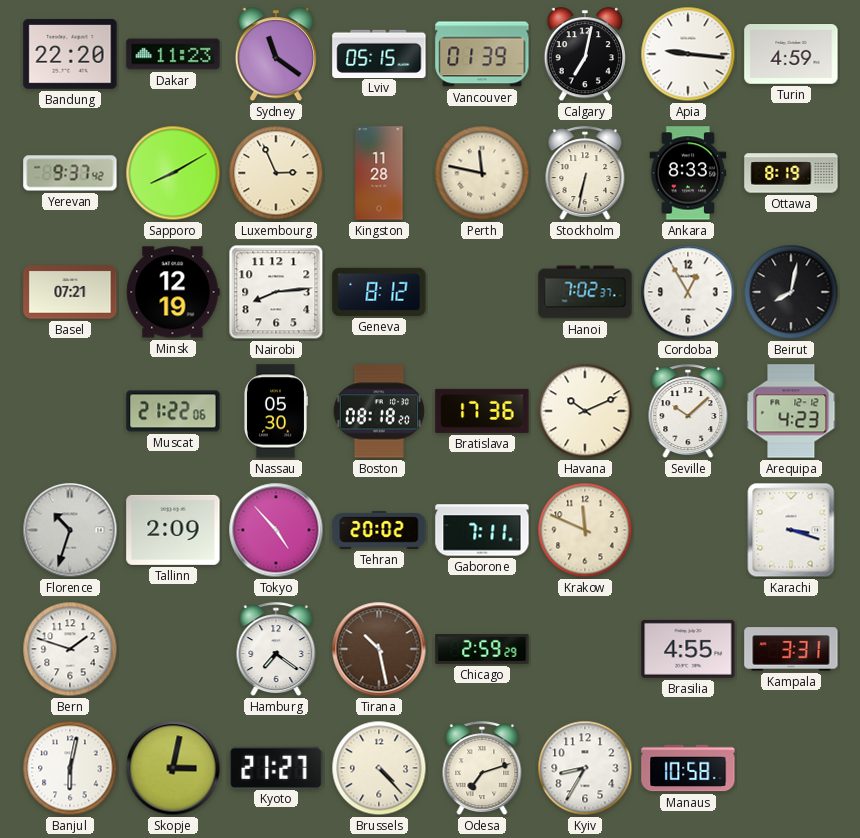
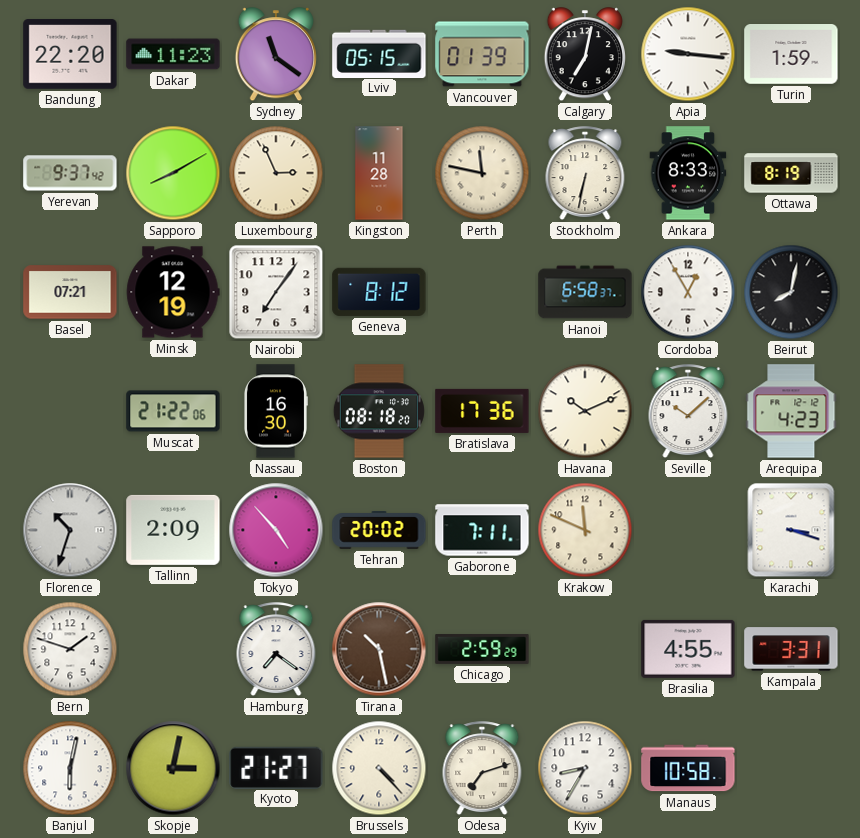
Turin: 4:59 -> 1:59 (791, 55)
Nairobi: 8:14 -> 7:06 (276, 292)
Hanoi: 7:02 -> 6:58 (585, 292)
Nassau: 05:30 -> 16:30 (275, 411)
